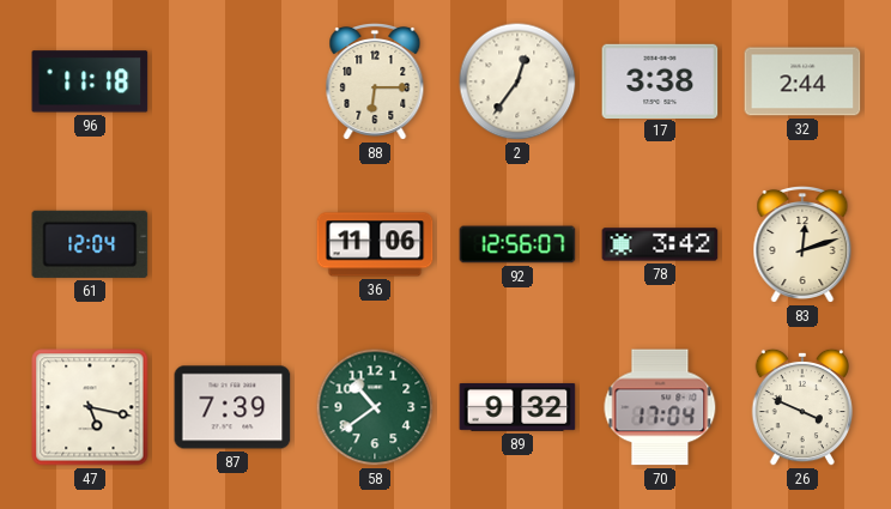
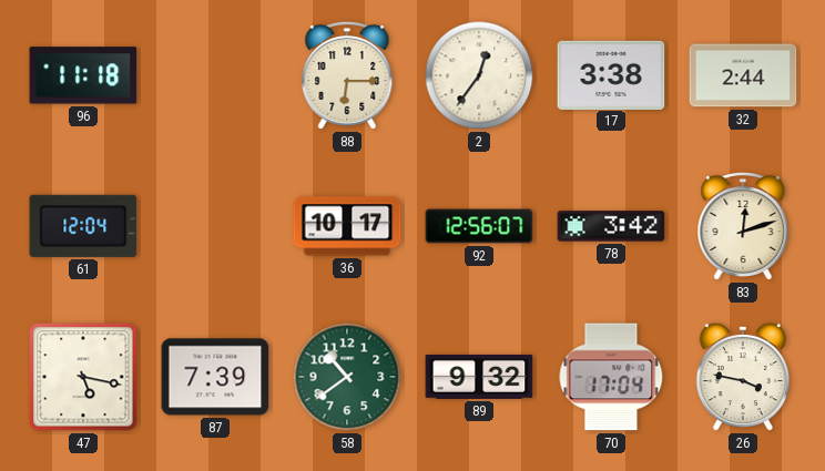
36: 11:06 -> 10:17 (347, 226)
26: 3:49 -> 3:47 (743, 377)
